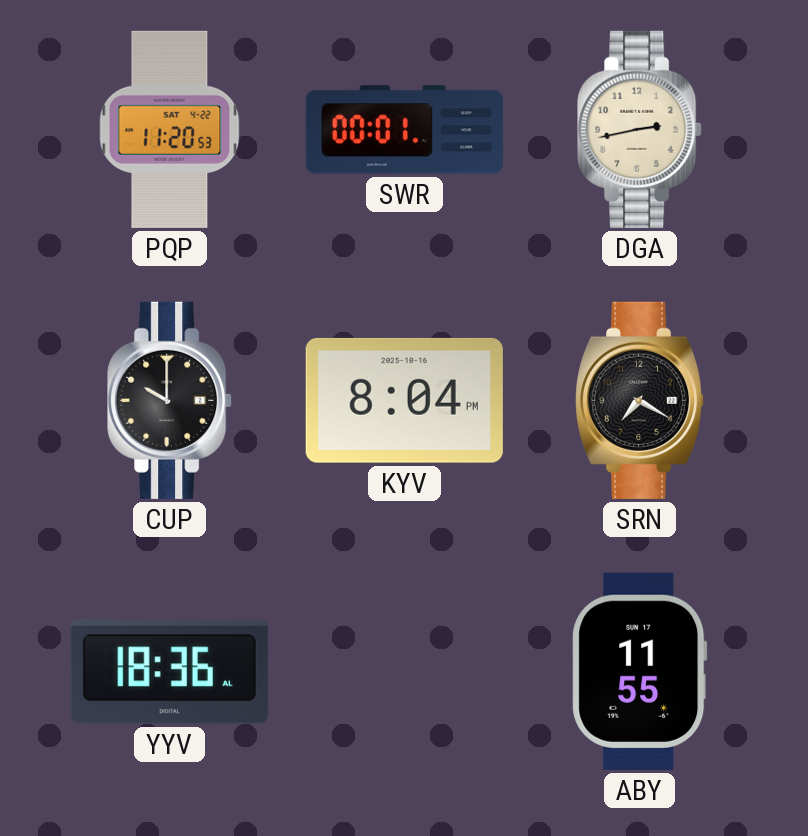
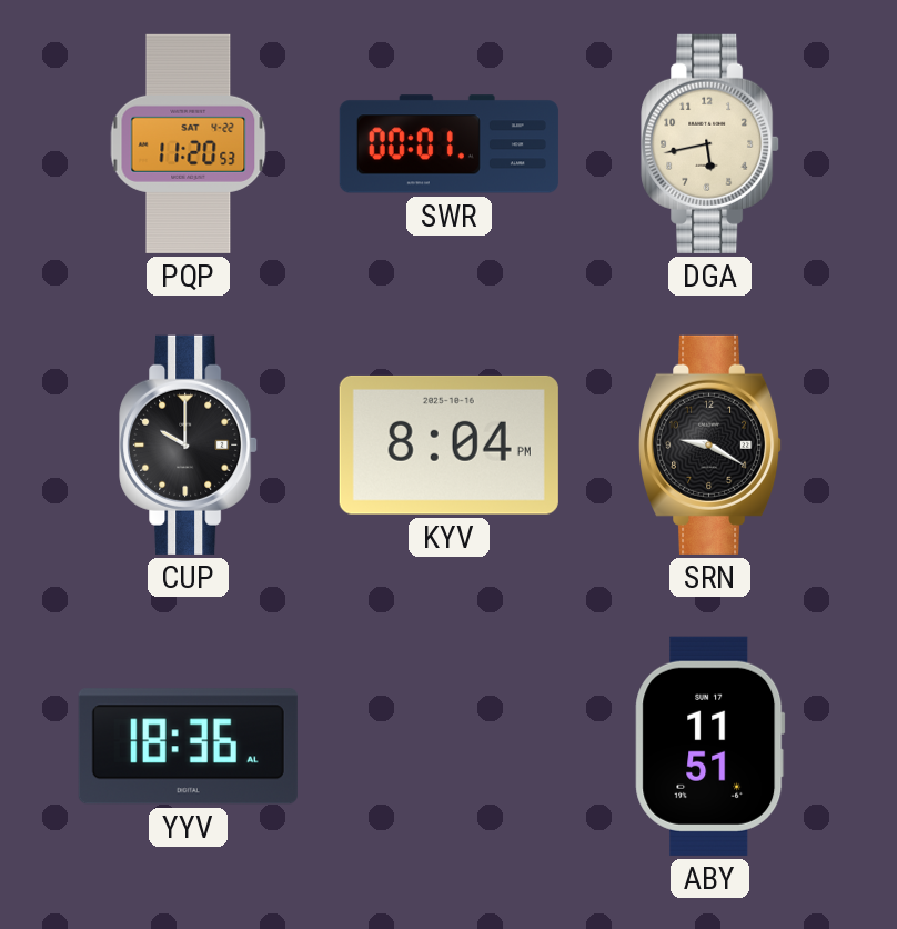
DGA: 2:43 -> 5:43 (710, 143)
SRN: 7:20 -> 9:20 (712, 444)
ABY: 11:55 -> 11:51 (710, 746)
